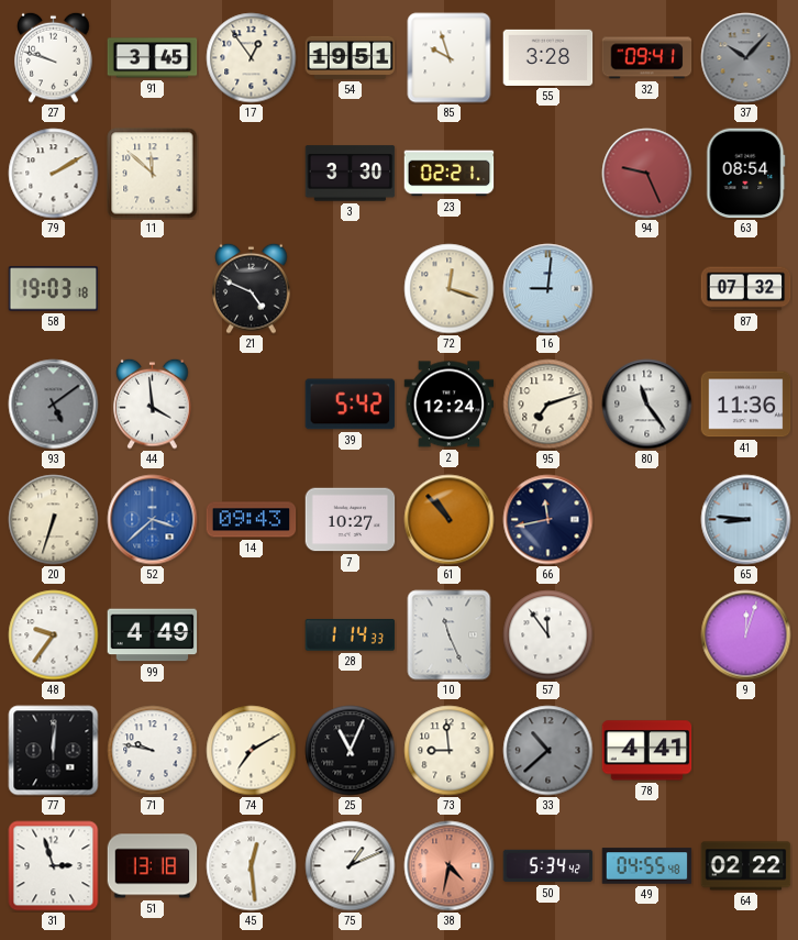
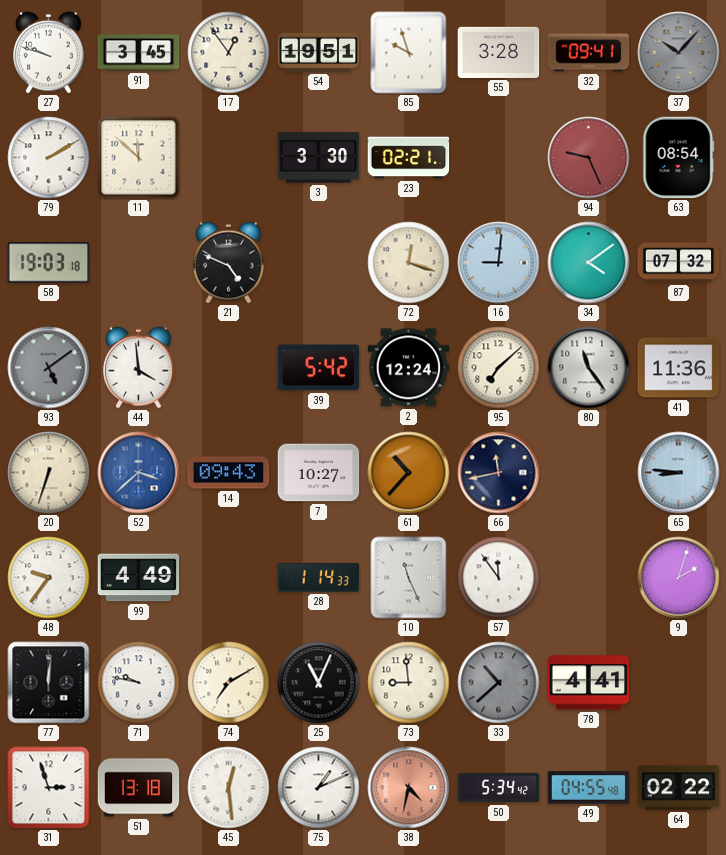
34: none -> 4:09 (589, 263)
95: 7:12 -> 7:08 (499, 368)
61: 10:53 -> 10:37 (409, 473)
9: 12:03 -> 2:03 (679, 578)
